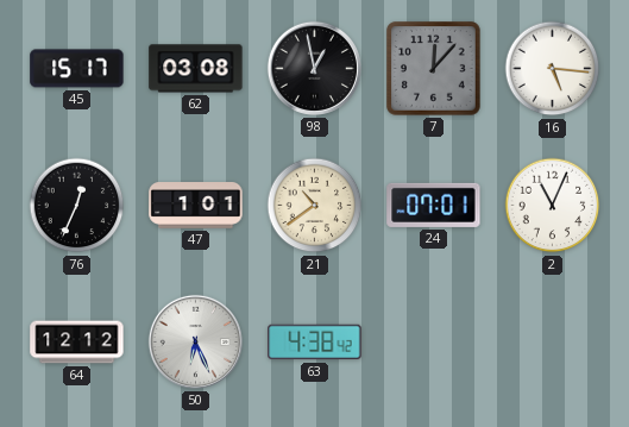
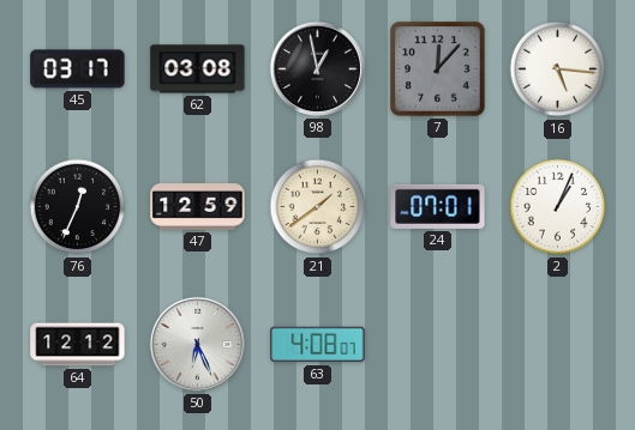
45: 15:17 -> 03:17 (78, 69)
47: 1:01 -> 12:59 (198, 207)
21: 10:39 -> 1:39 (318, 207)
2: 11:04 -> 1:04 (558, 207)
63: 4:38 -> 4:08 (318, 345)
